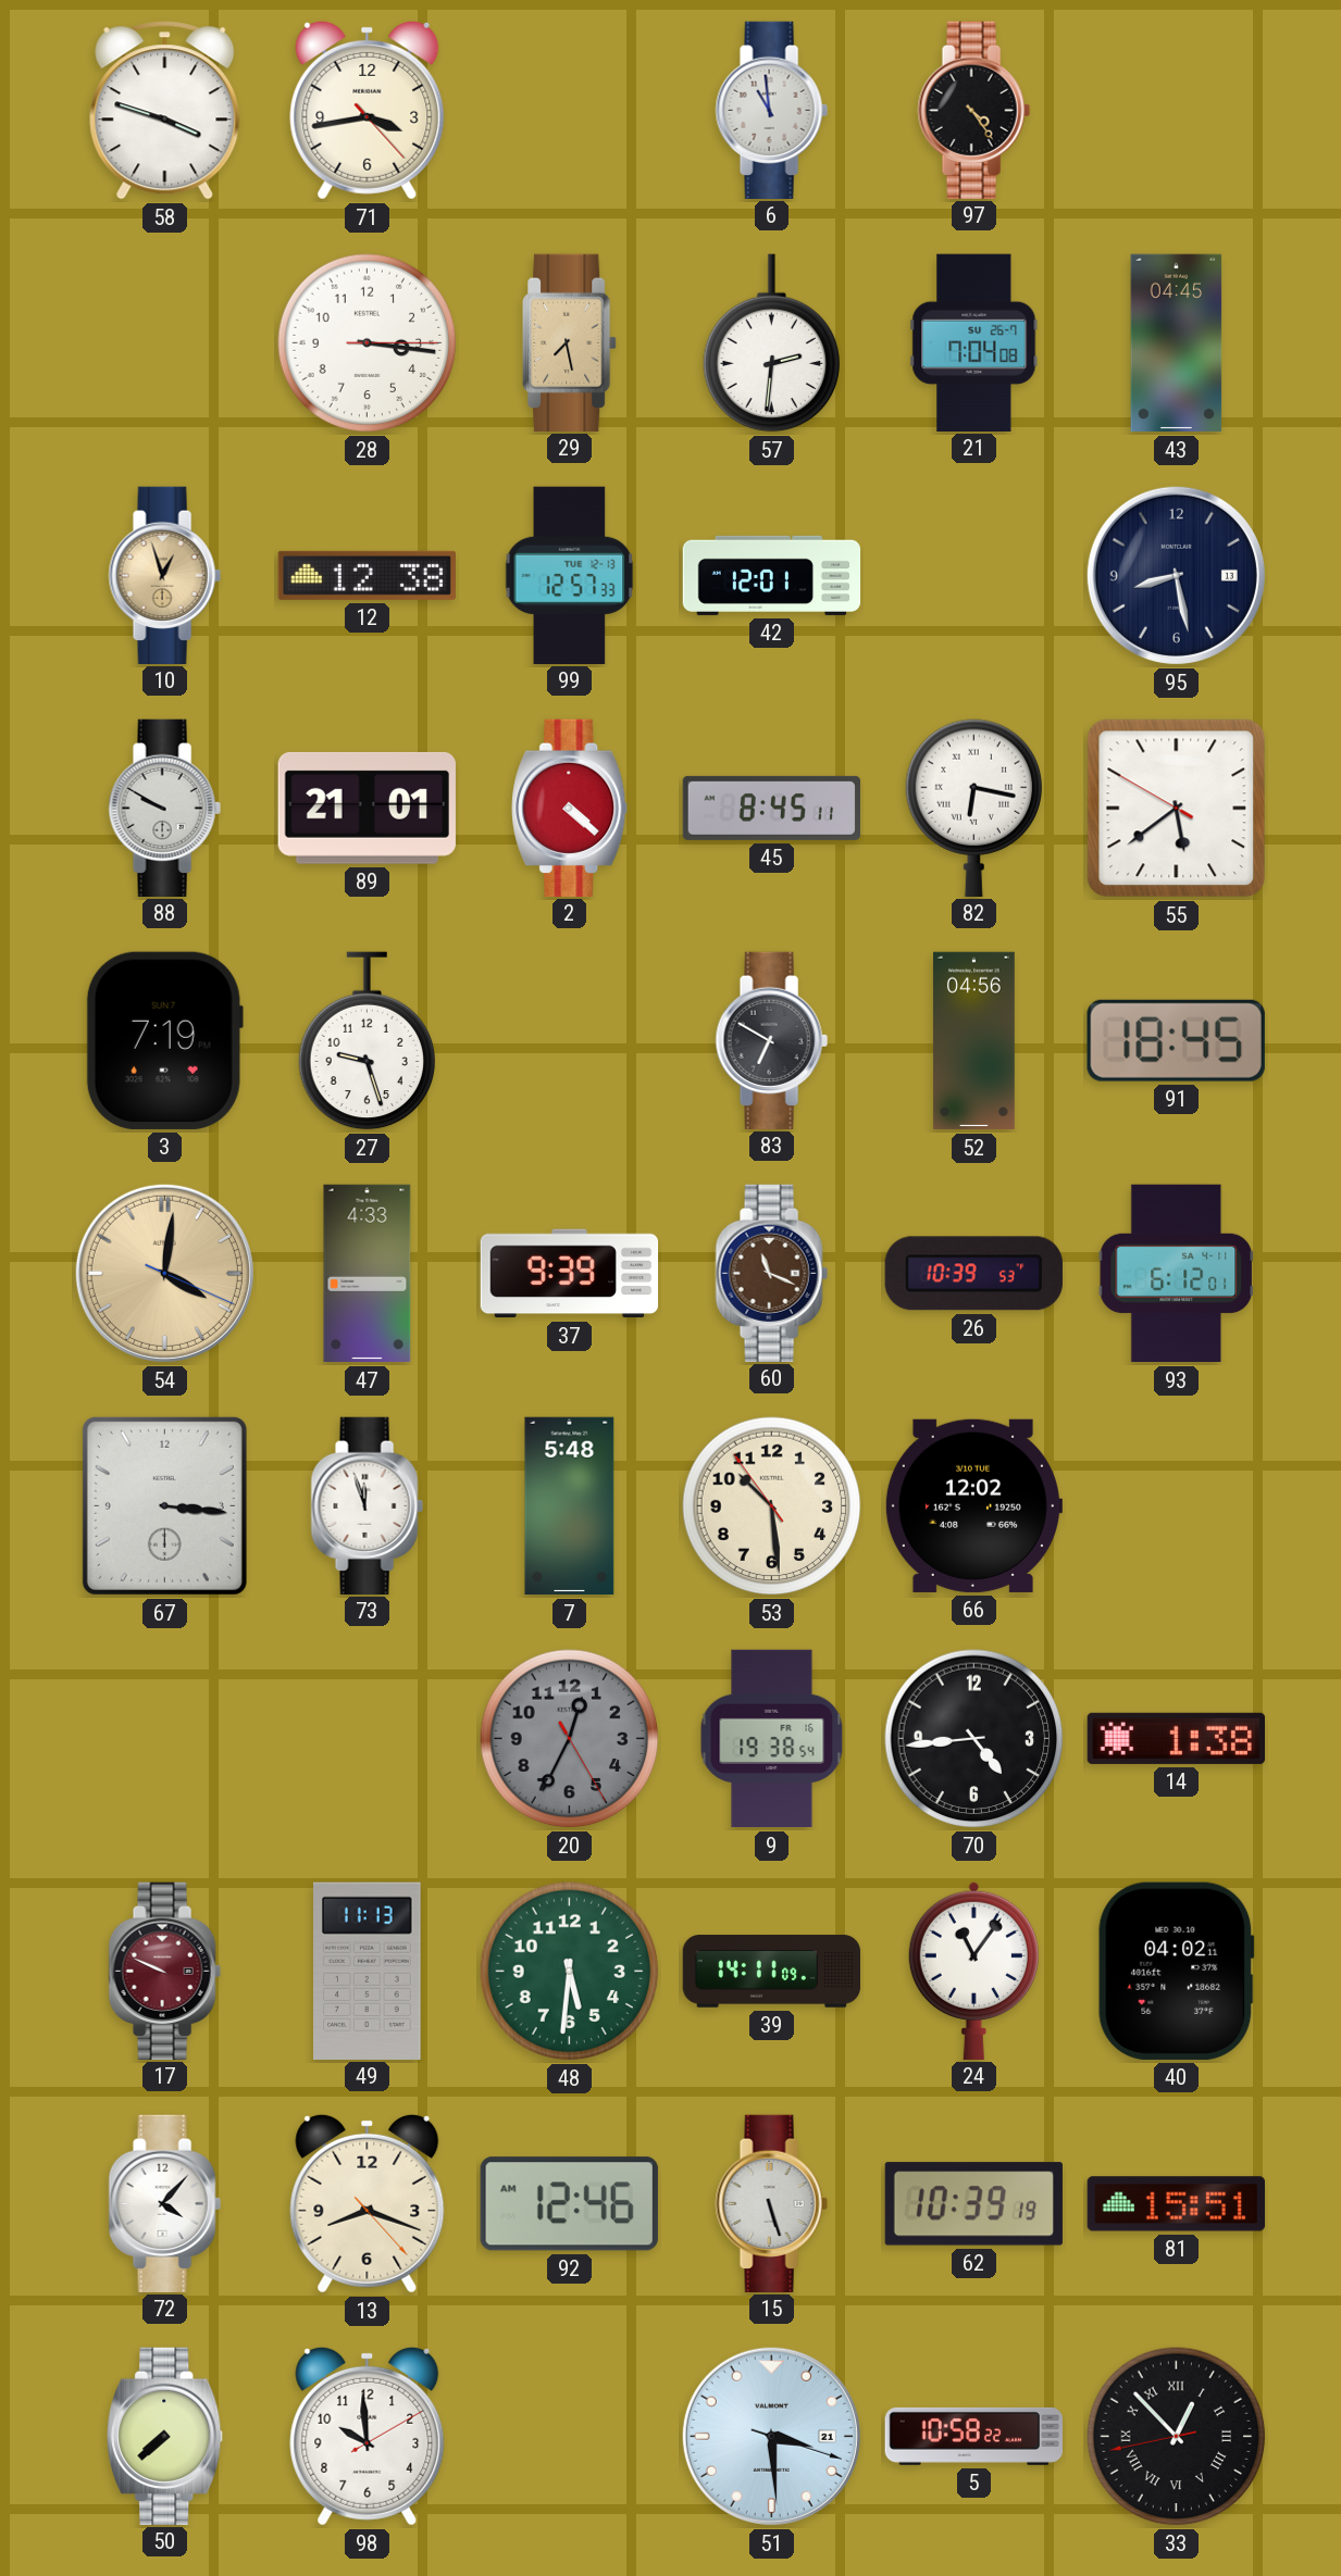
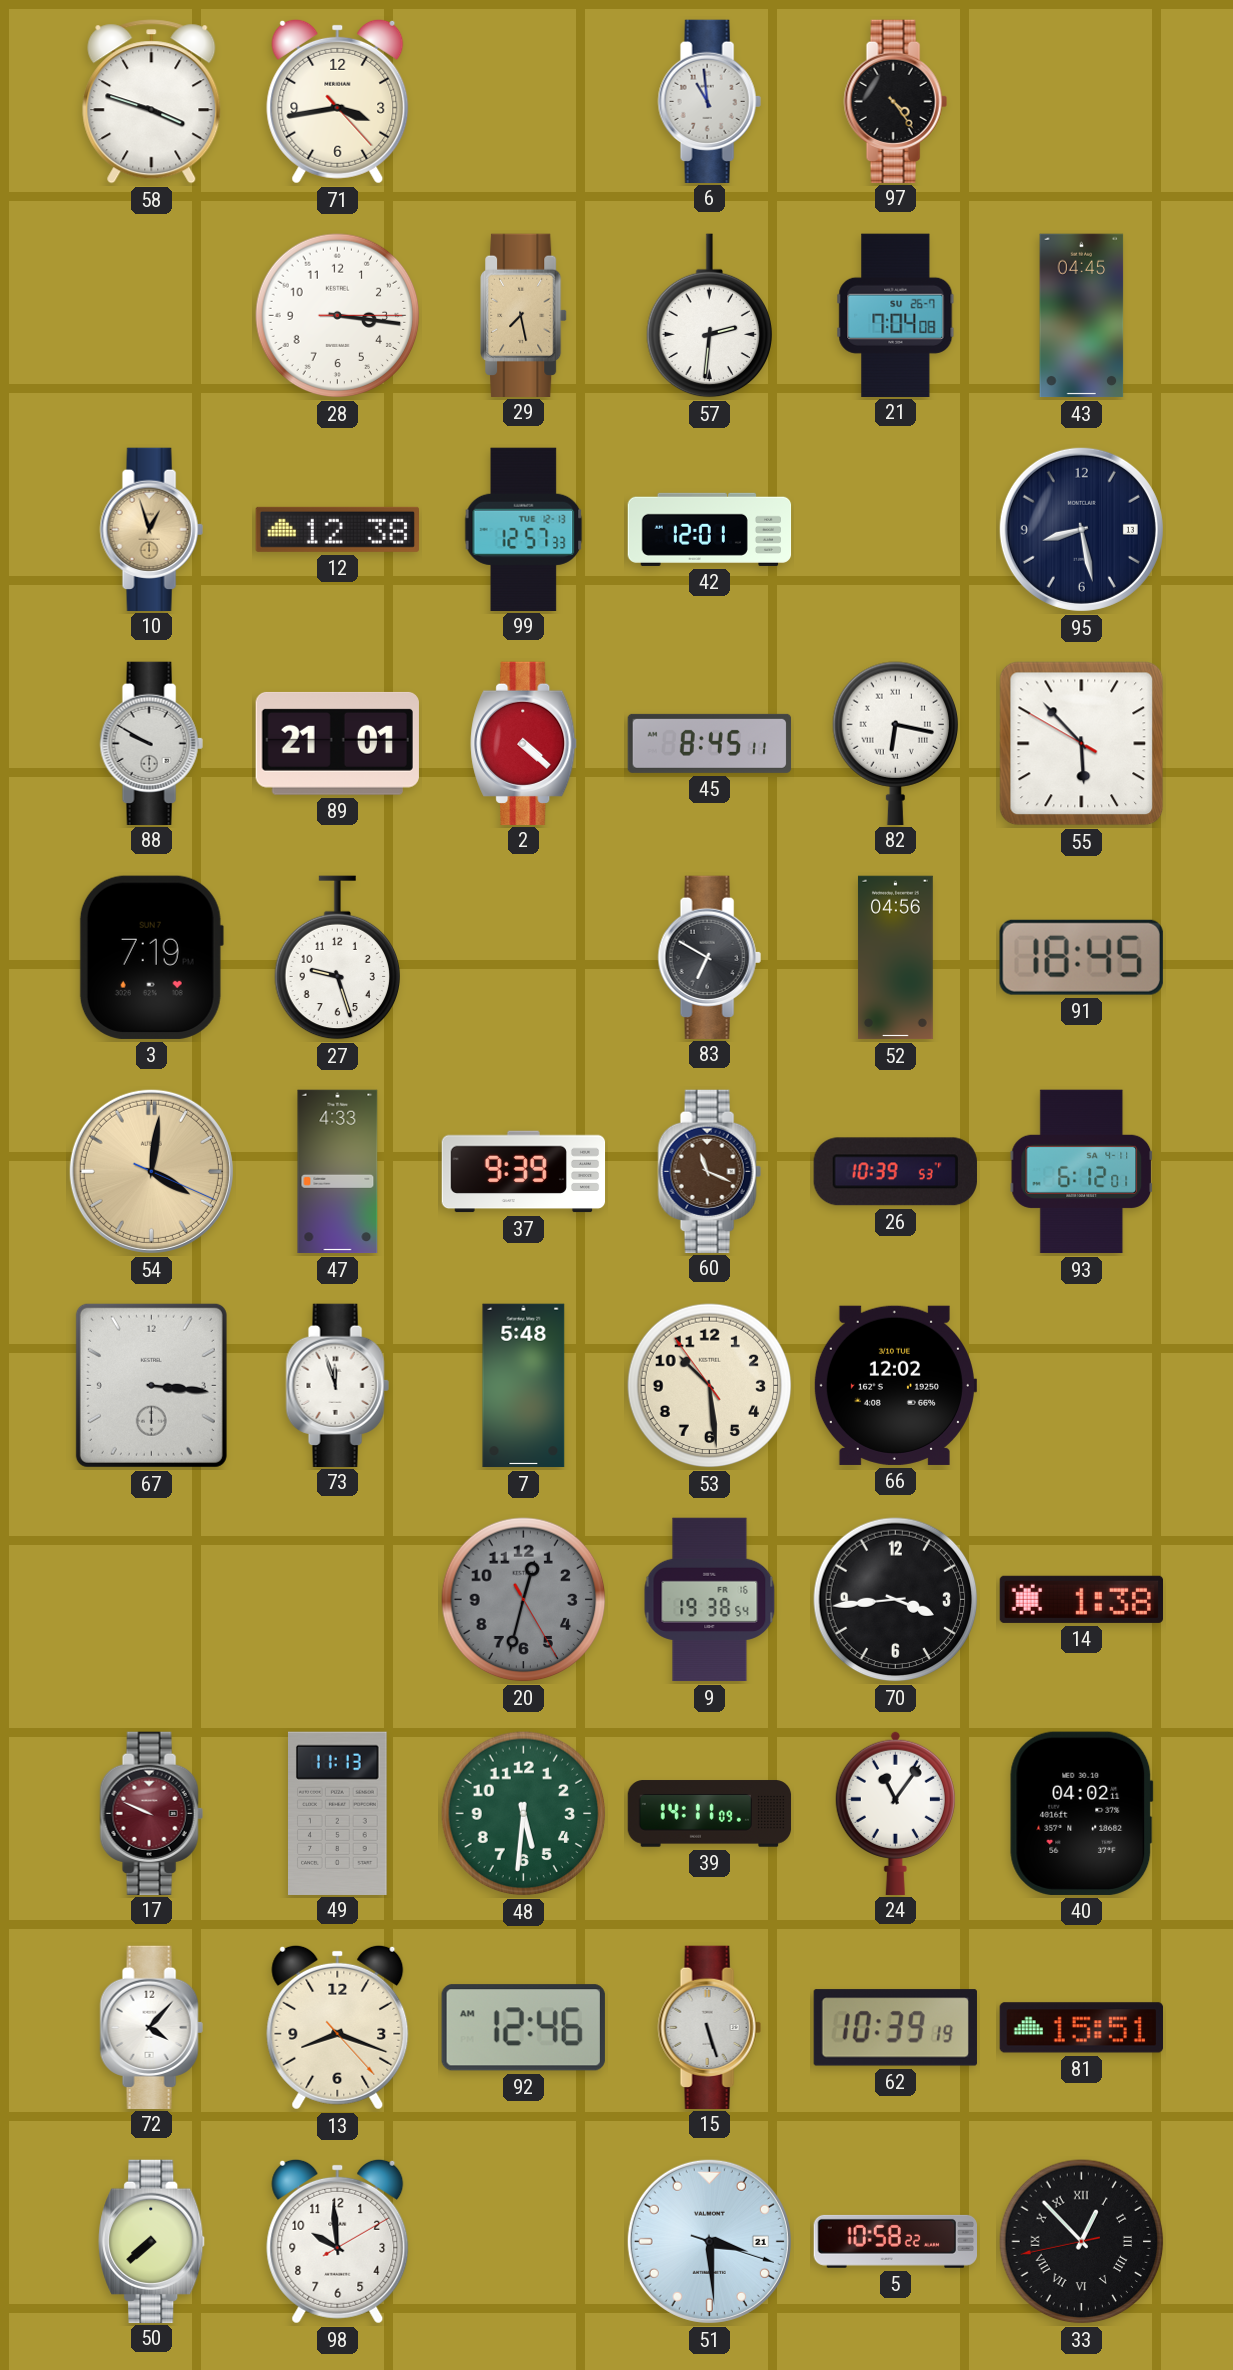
55: 5:38 -> 5:52 (1082, 744)
20: 12:34 -> 12:32 (524, 1600)
70: 4:44 -> 3:44 (896, 1600)
